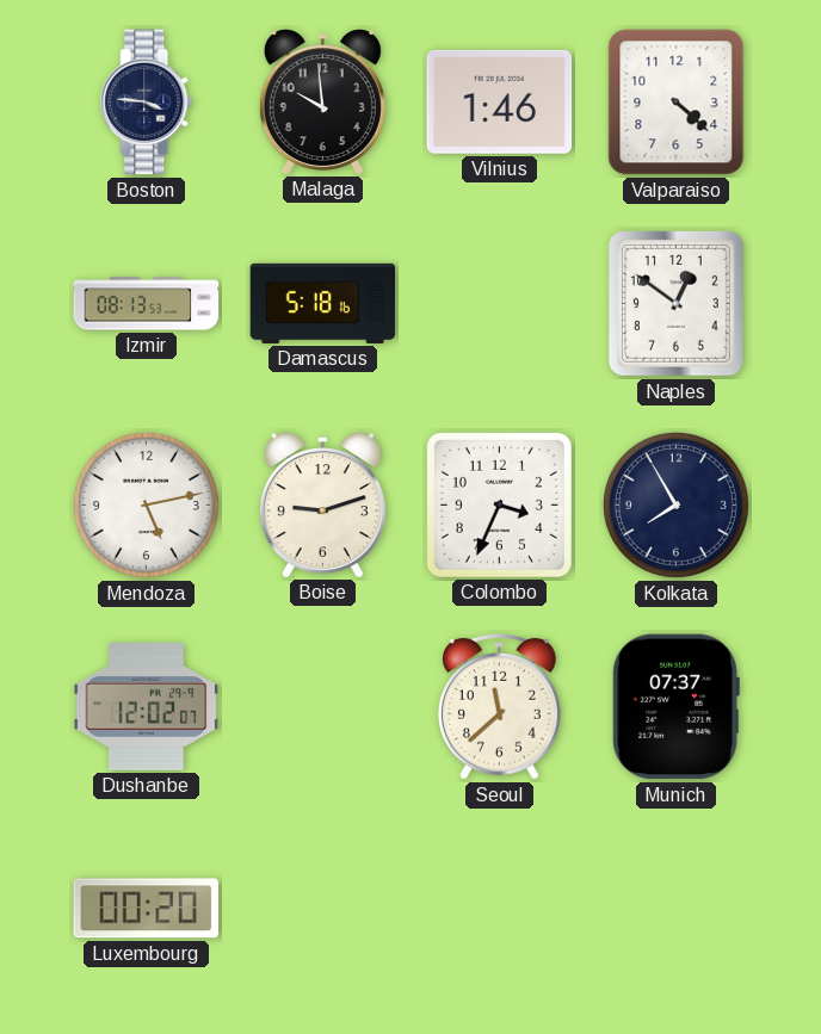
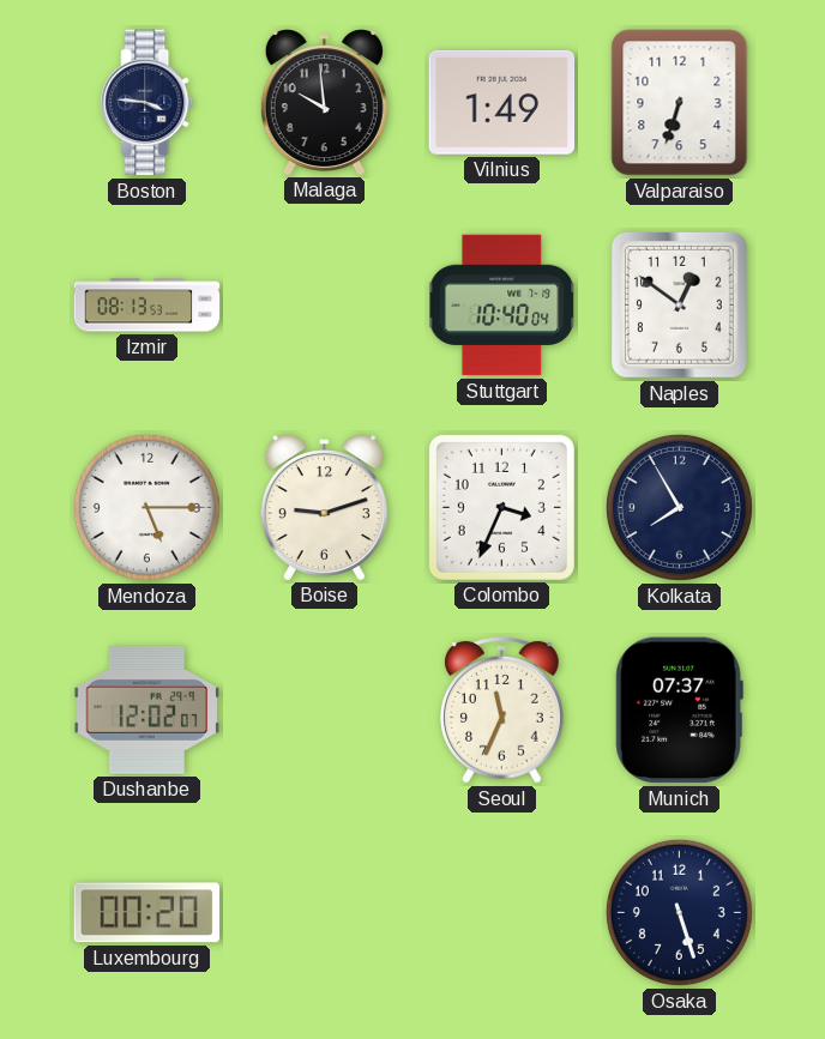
Vilnius: 1:46 -> 1:49 (502, 102)
Valparaiso: 4:22 -> 6:33 (680, 103)
Damascus: 5:18 -> none (323, 303)
Stuttgart: none -> 10:40 (502, 306)
Mendoza: 5:13 -> 5:15 (146, 507)
Seoul: 11:38 -> 11:34 (502, 709)
Osaka: none -> 5:27 (679, 912)
